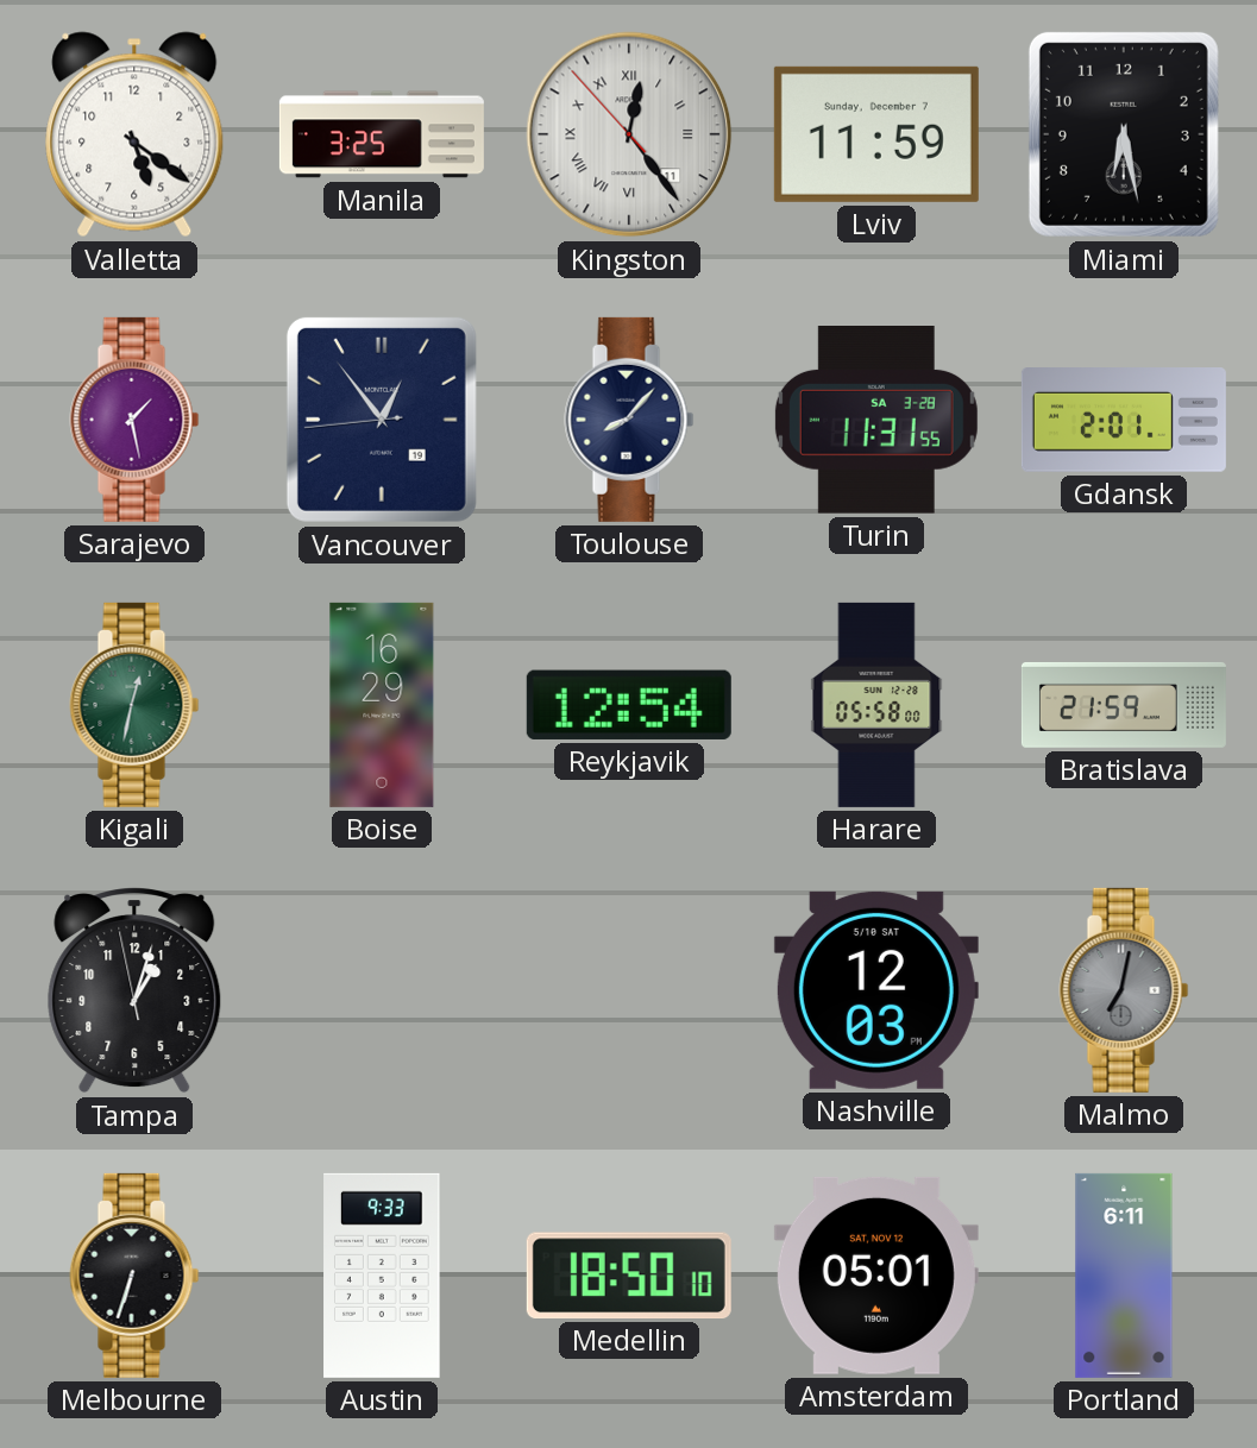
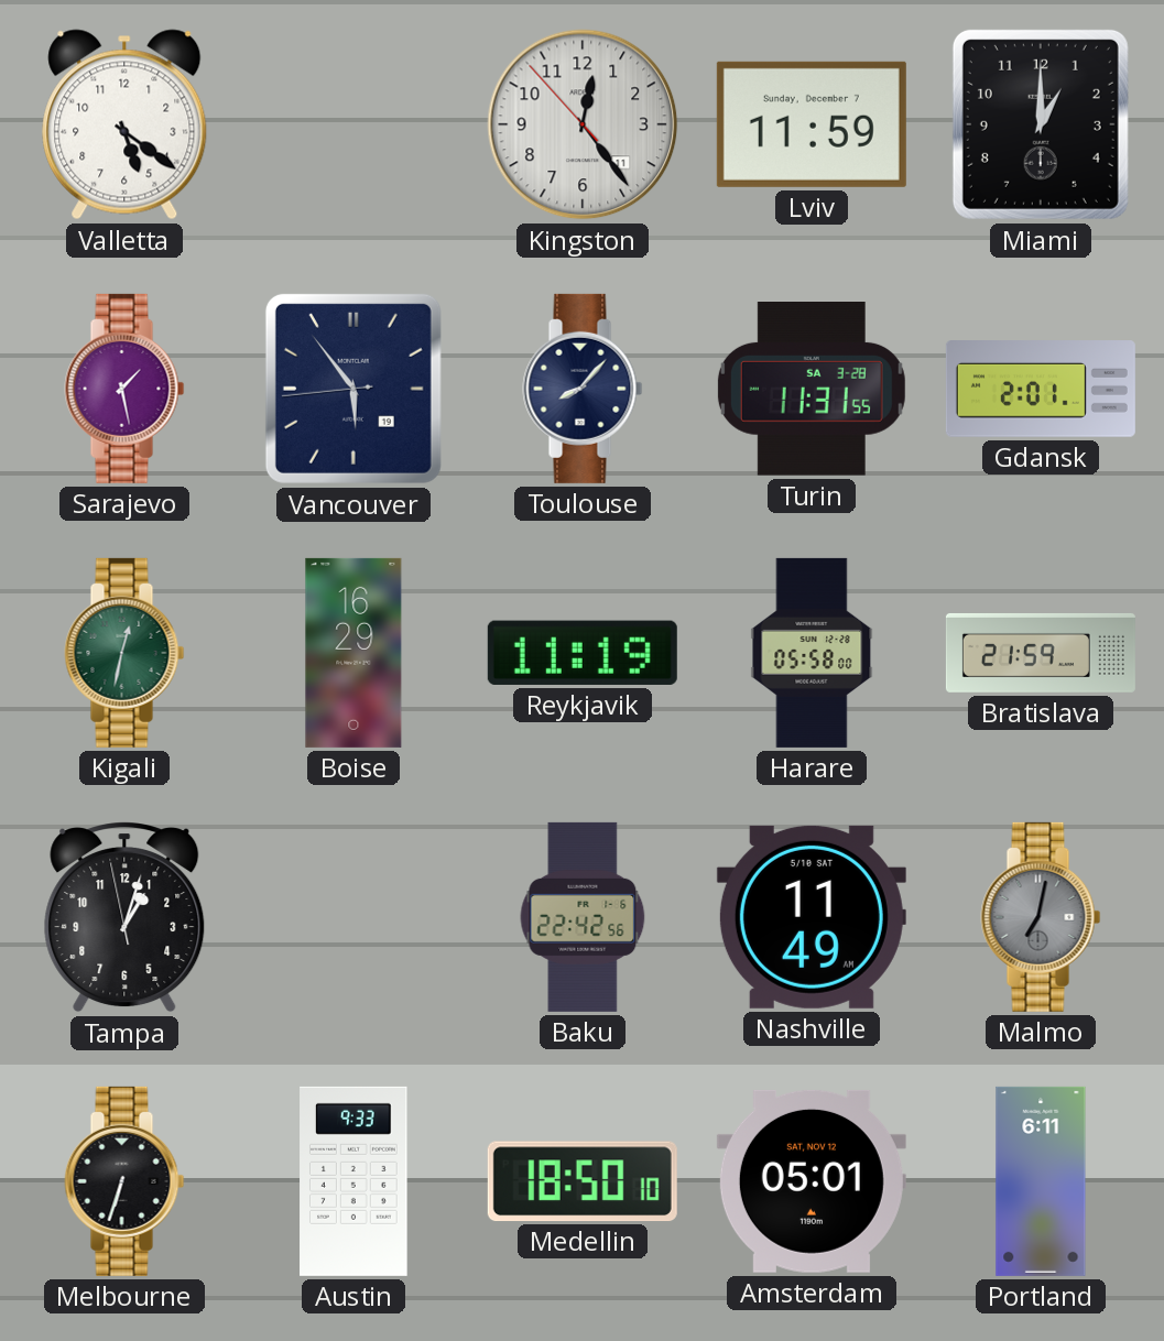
Manila: 3:25 -> none (382, 134)
Kingston numerals: Roman -> Arabic (583, 124)
Miami: 6:28 -> 1:00 (1041, 124)
Vancouver: 12:53 -> 5:53 (353, 389)
Reykjavik: 12:54 -> 11:19 (583, 653)
Baku: none -> 22:42 (583, 917)
Nashville: 12:03 -> 11:49 (812, 917)
